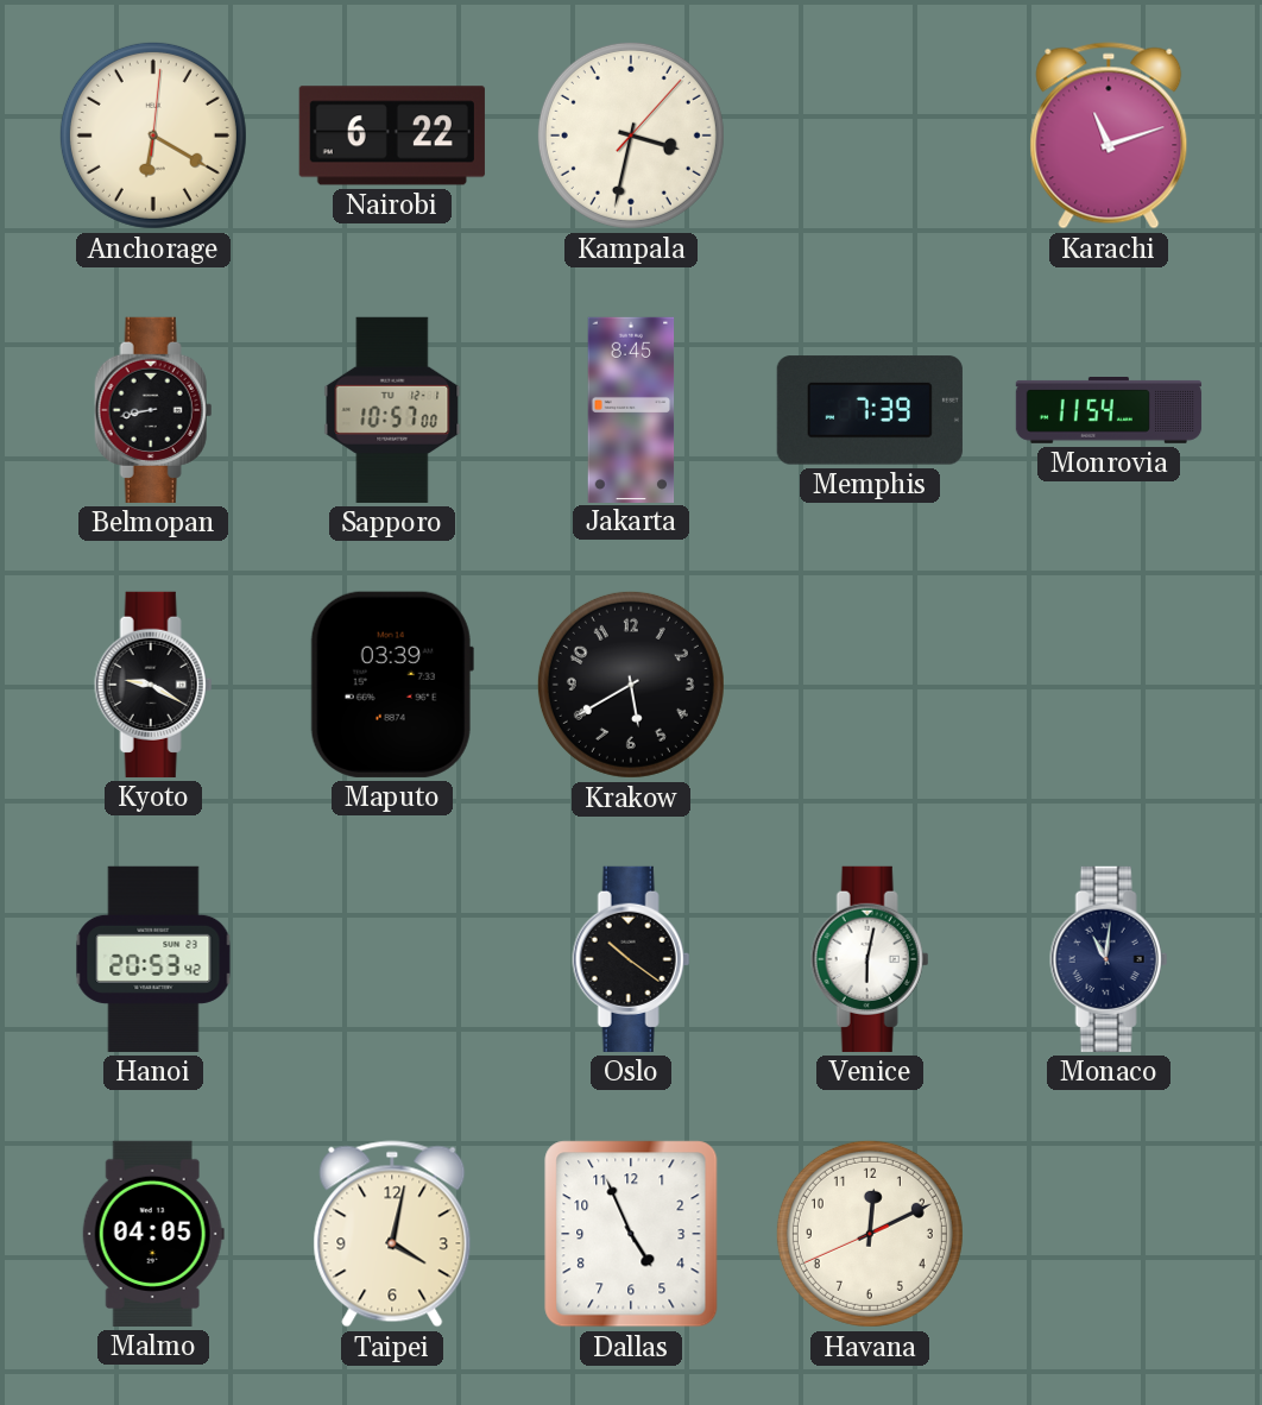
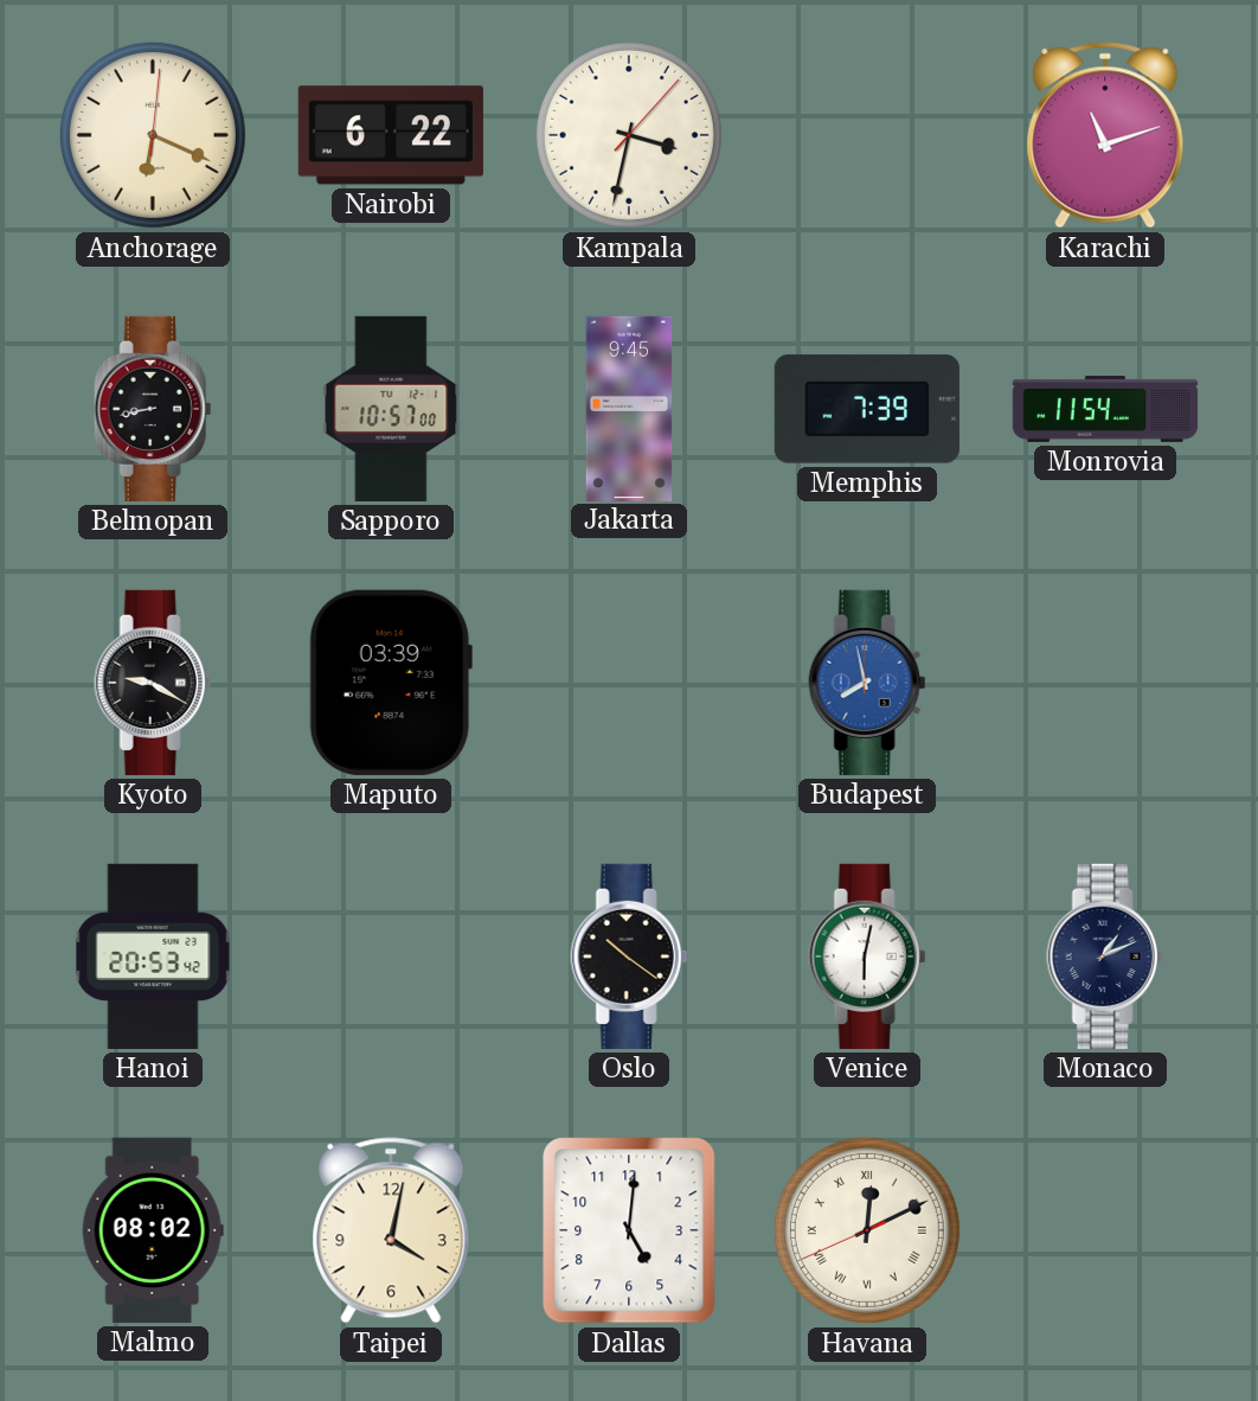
Anchorage: 6:20 -> 6:19 (153, 135)
Jakarta: 8:45 -> 9:45 (629, 408)
Krakow: 5:40 -> none (631, 685)
Budapest: none -> 7:58 (867, 683)
Monaco: 11:01 -> 1:11 (1105, 957)
Malmo: 04:05 -> 08:02 (153, 1230)
Dallas: 4:56 -> 5:01 (629, 1230)
Havana numerals: Arabic -> Roman (867, 1230)
